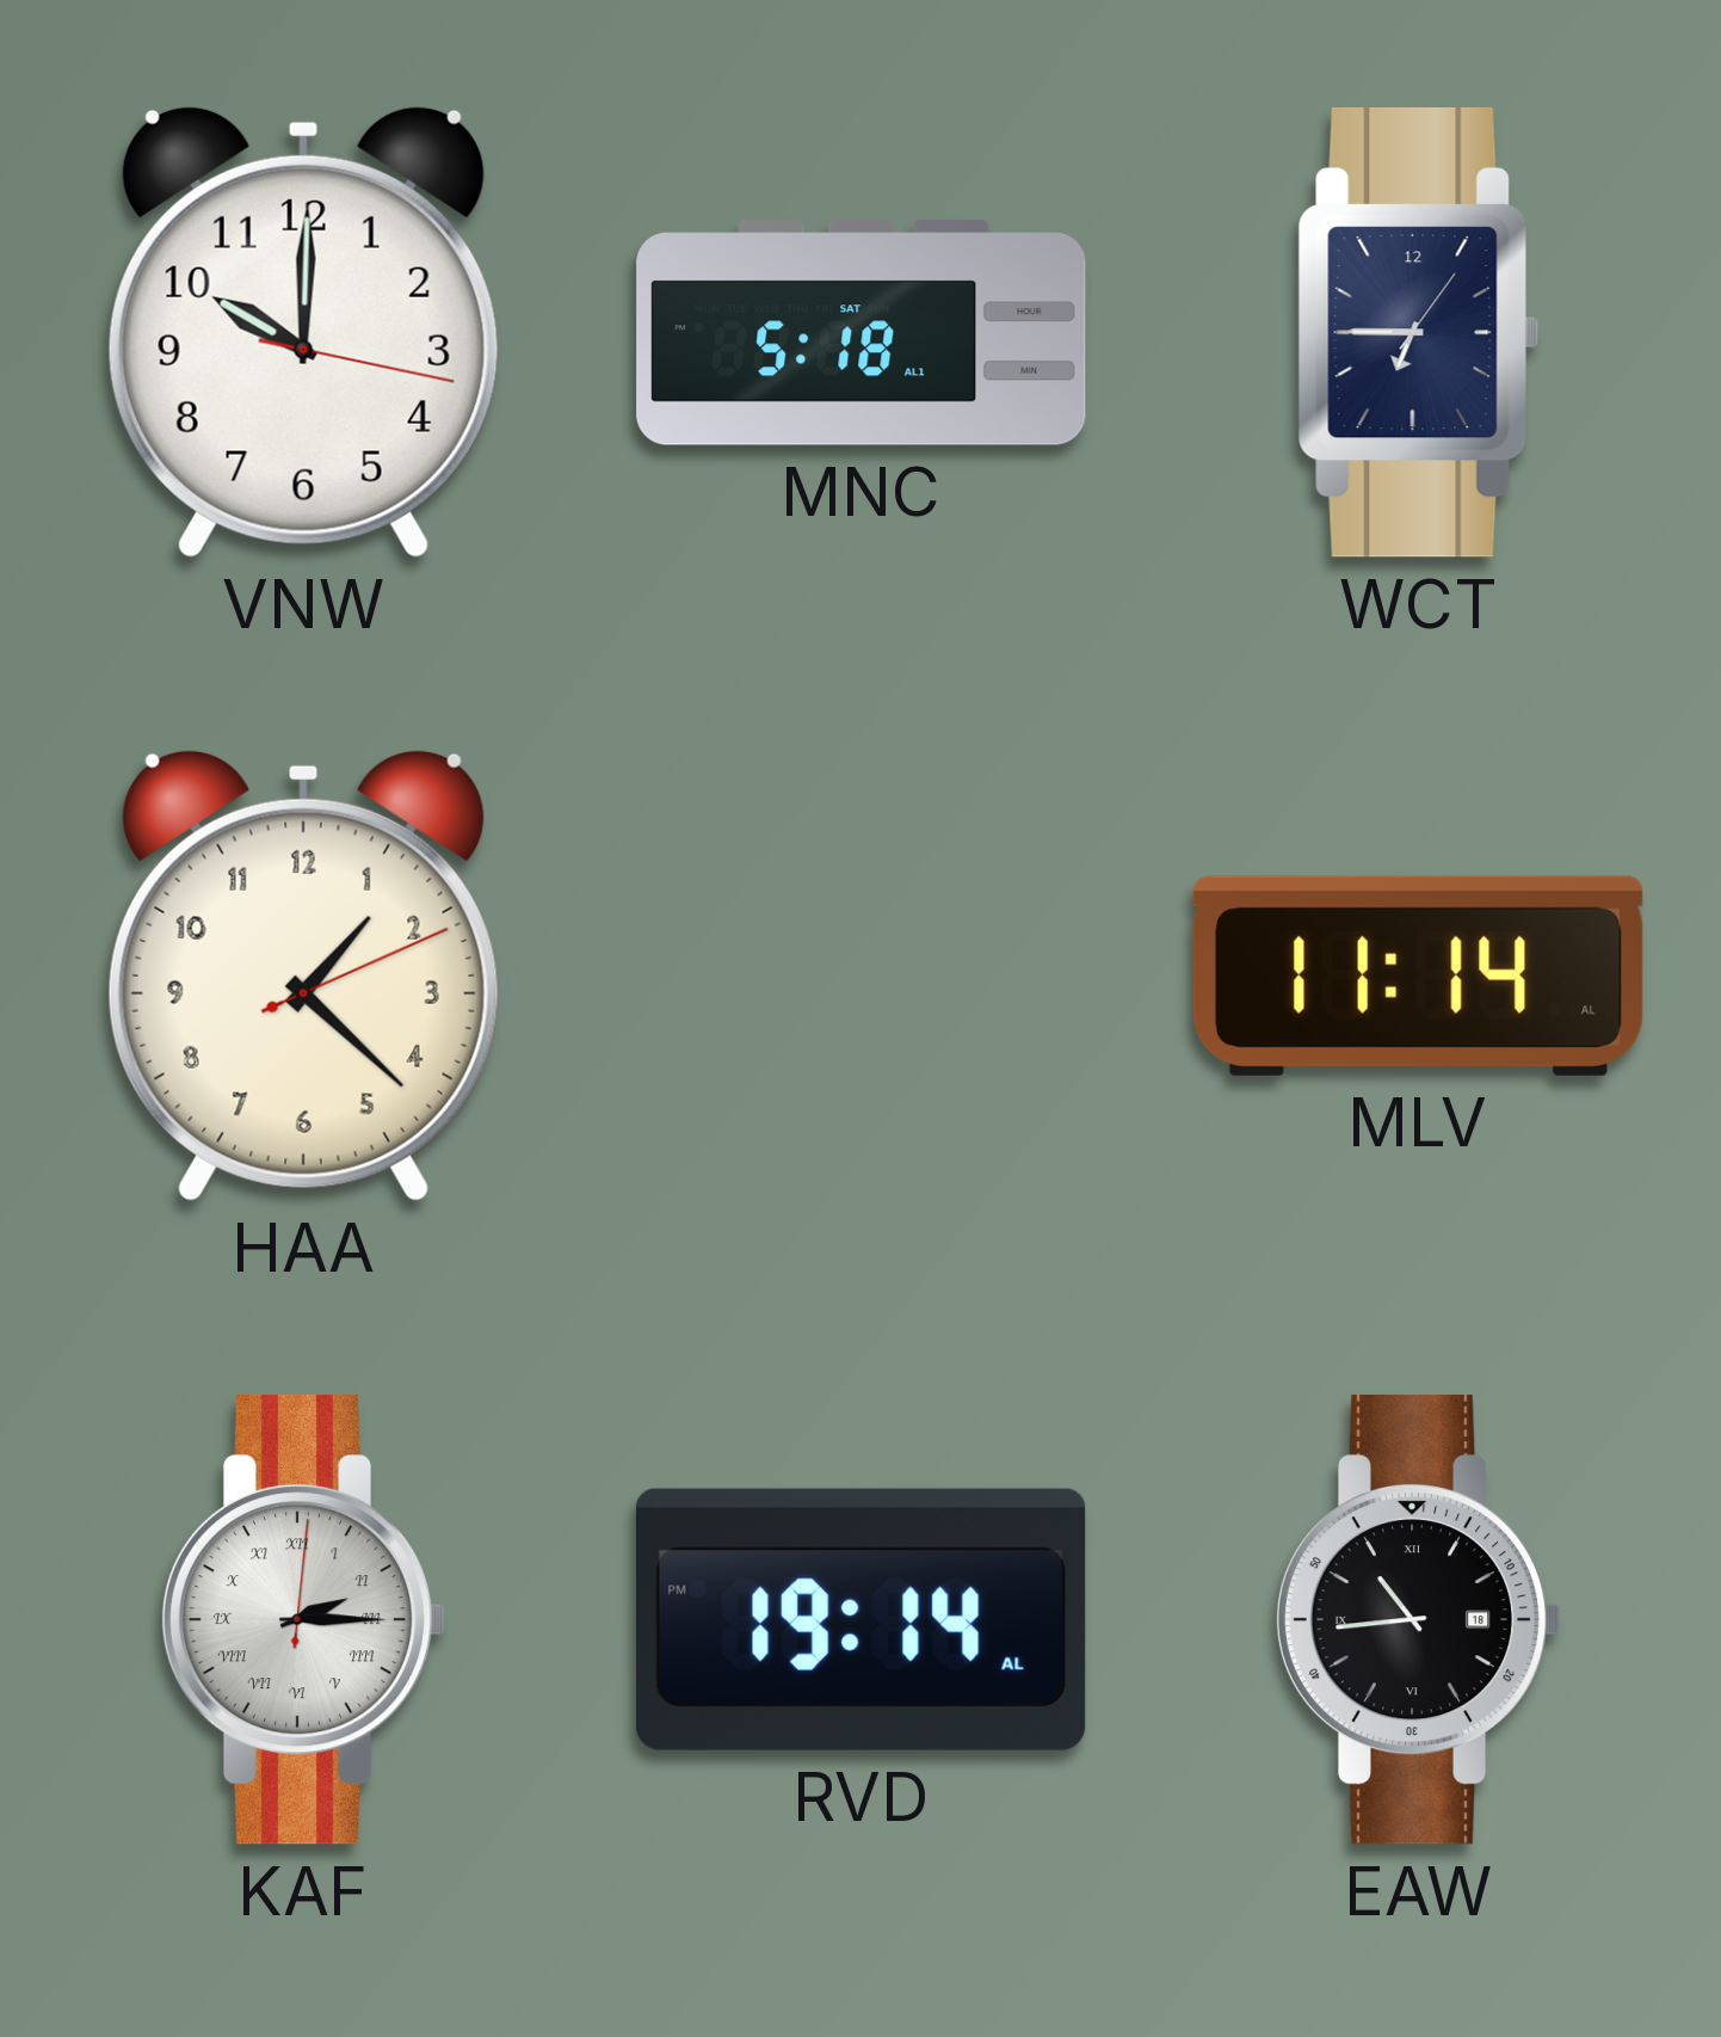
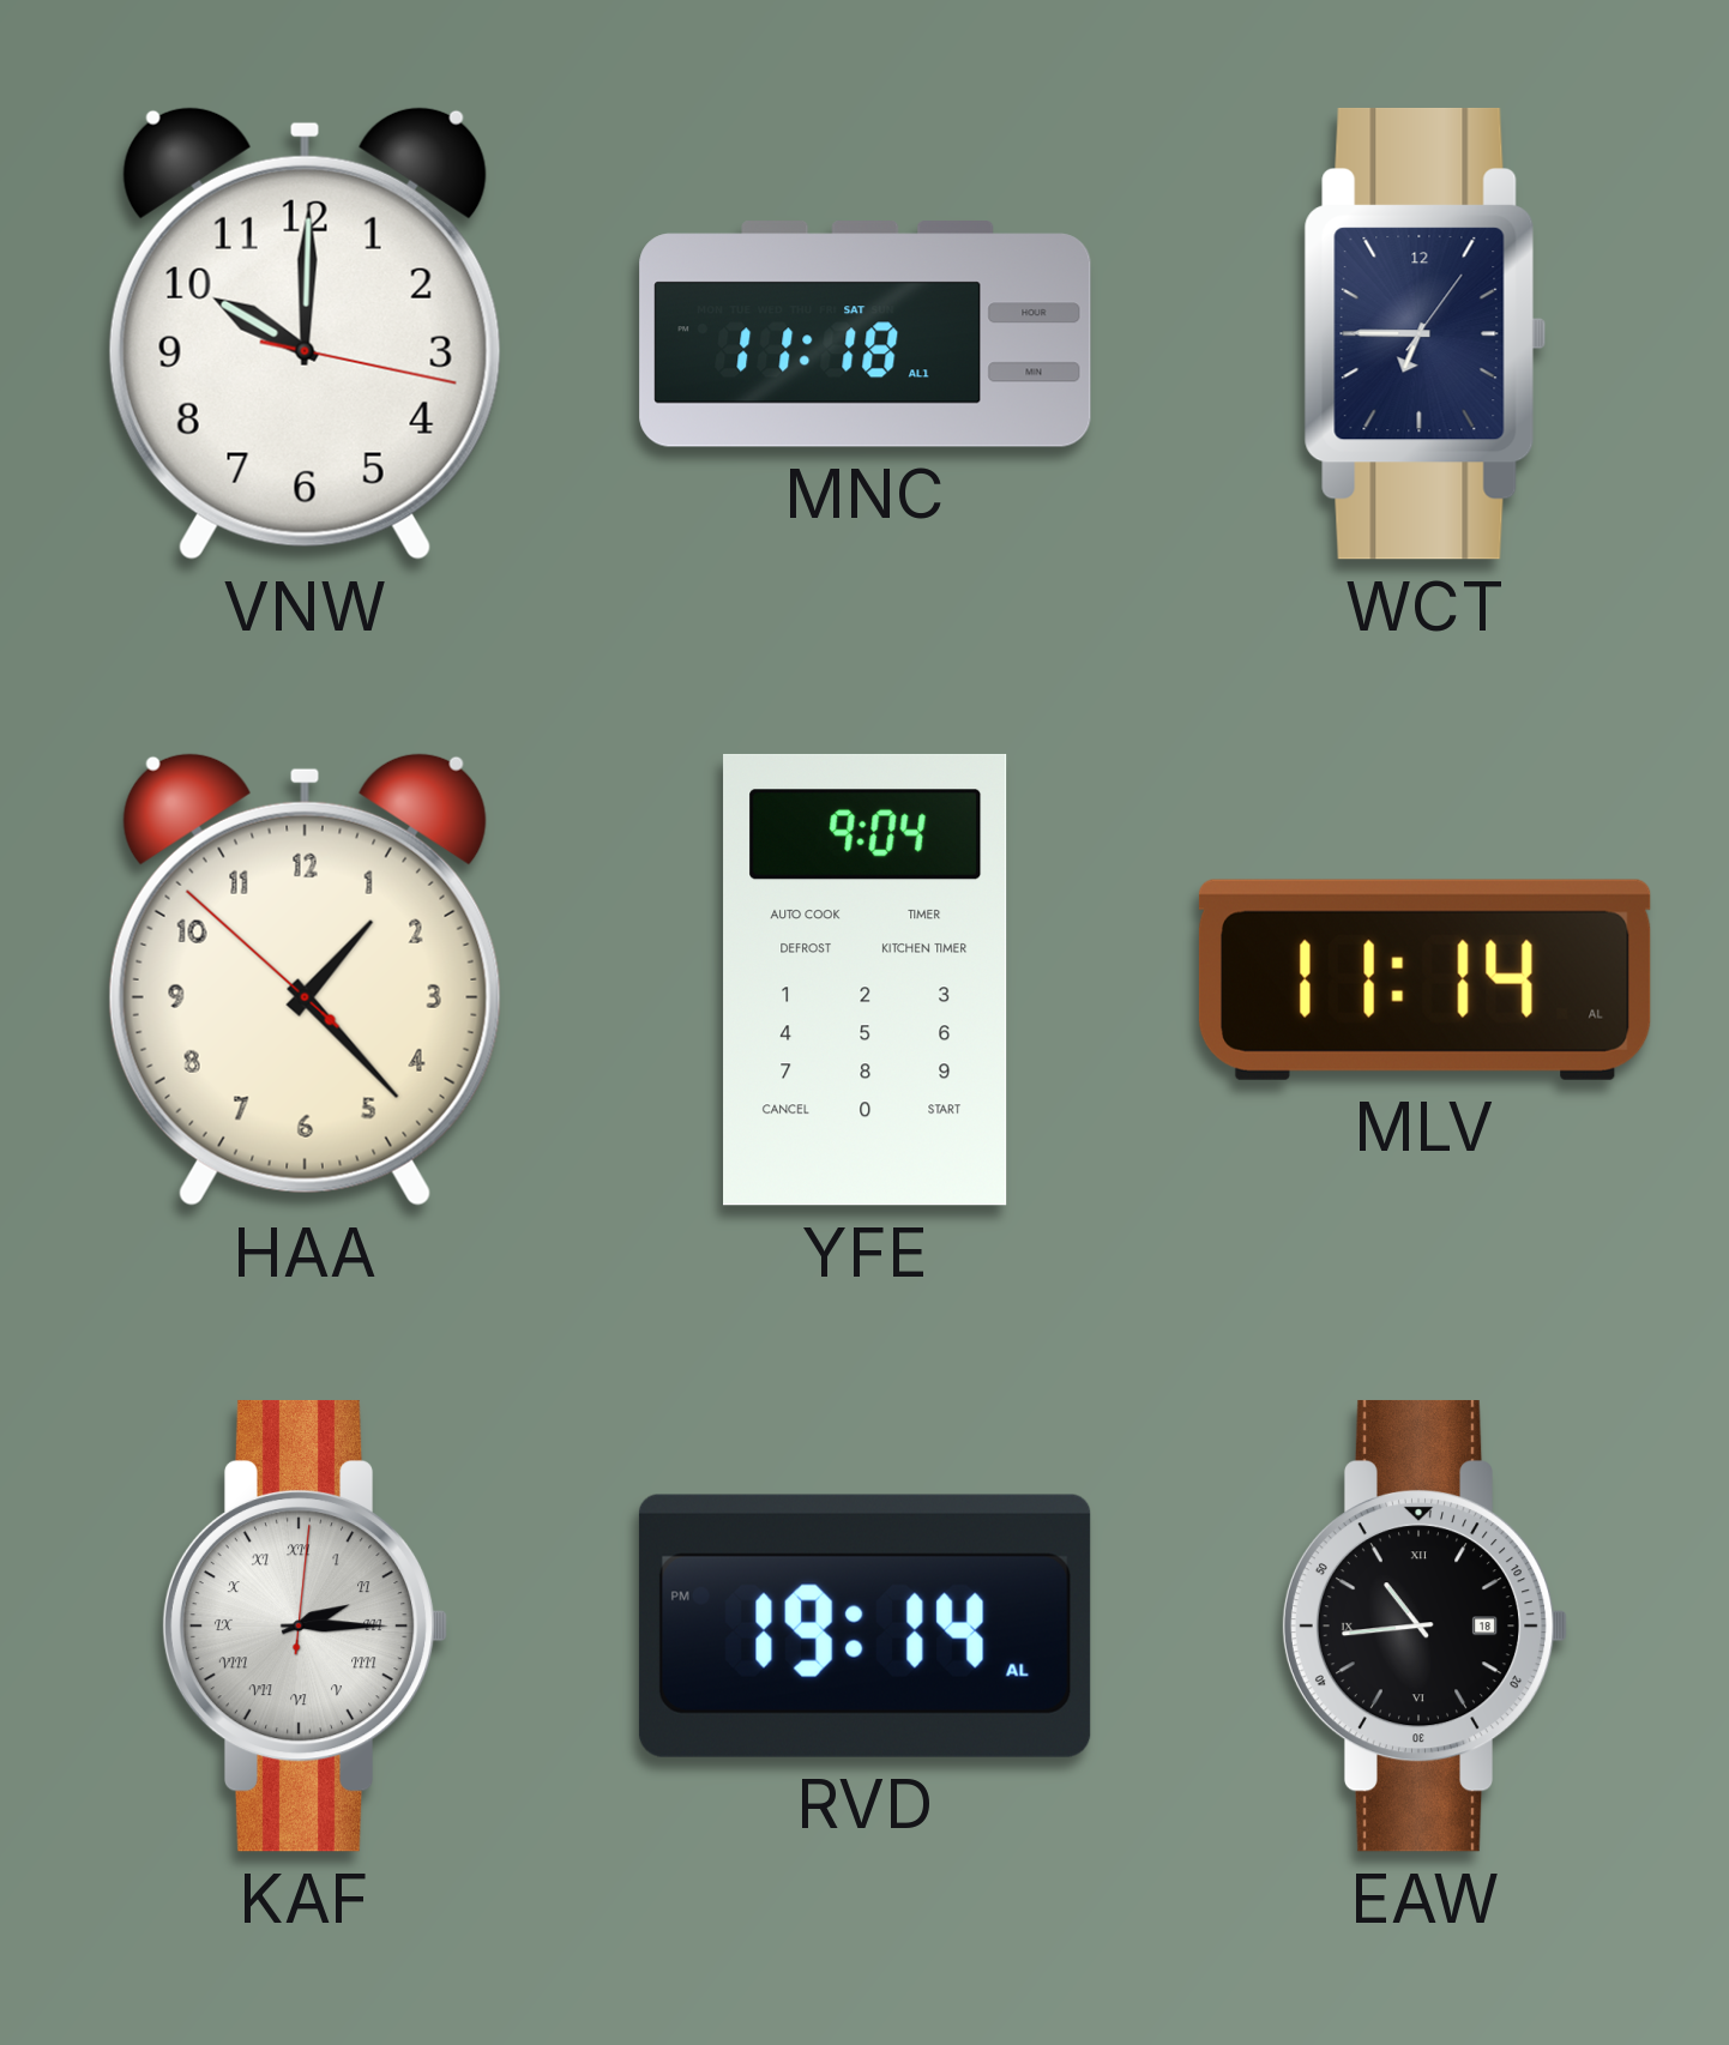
MNC: 5:18 -> 11:18 (866, 334)
HAA: 1:22:11 -> 1:22:52 (305, 979)
YFE: none -> 9:04 (866, 979)
